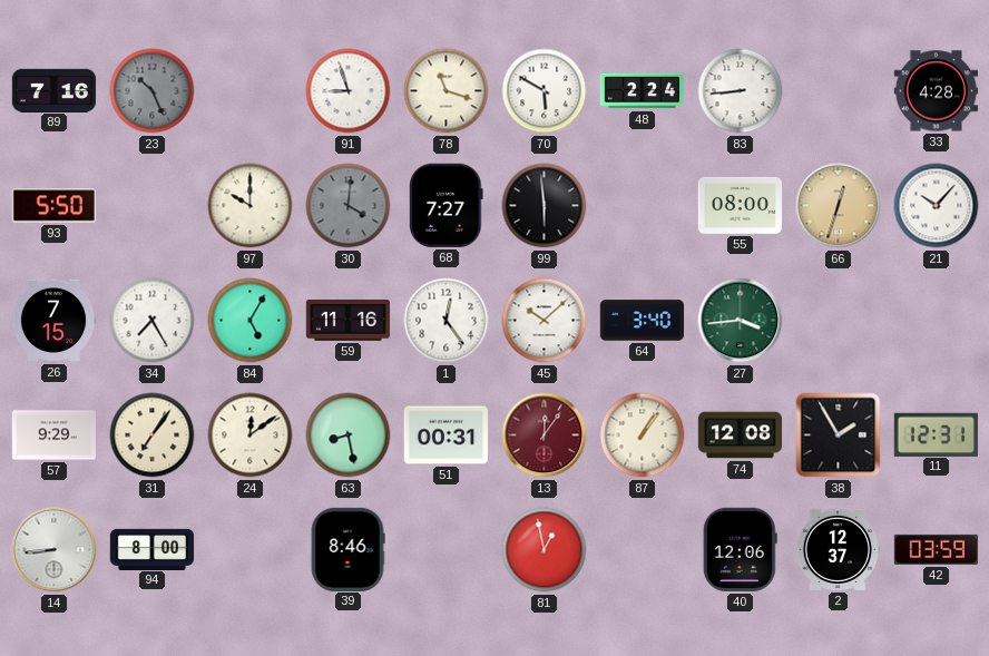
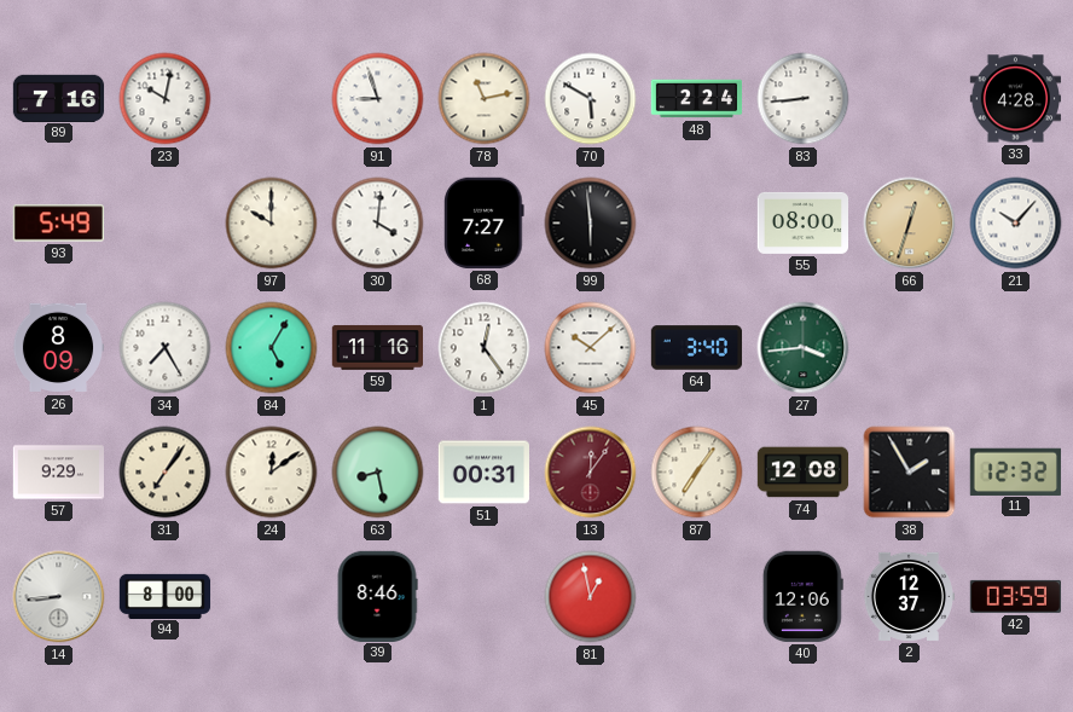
23: 10:26 -> 10:02 (166, 99)
23 dial: grey -> white (166, 99)
78: 11:18 -> 11:13 (485, 99)
93: 5:50 -> 5:49 (58, 224)
30 dial: grey -> white (378, 224)
26: 7:15 -> 8:09 (57, 348)
87: 1:06 -> 7:06 (697, 473)
11: 12:31 -> 12:32 (1015, 471)
